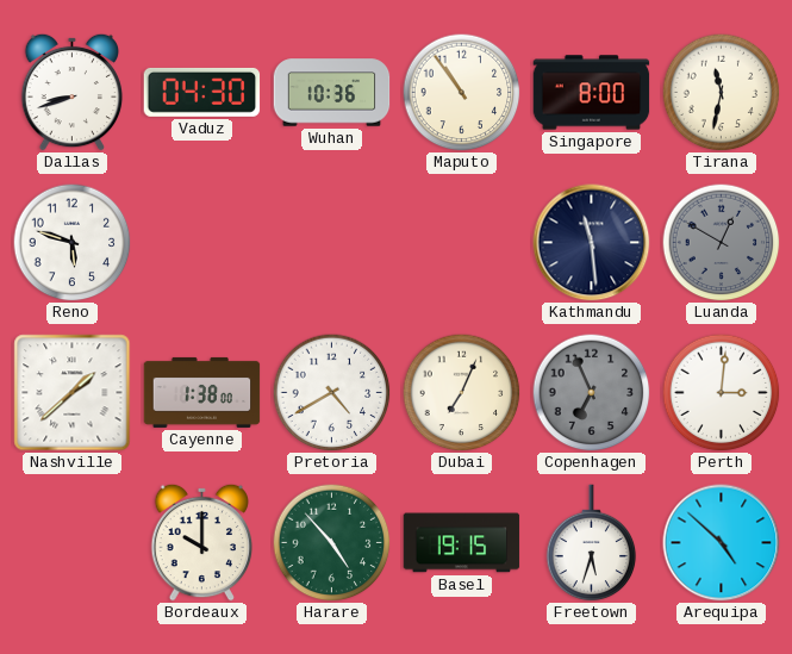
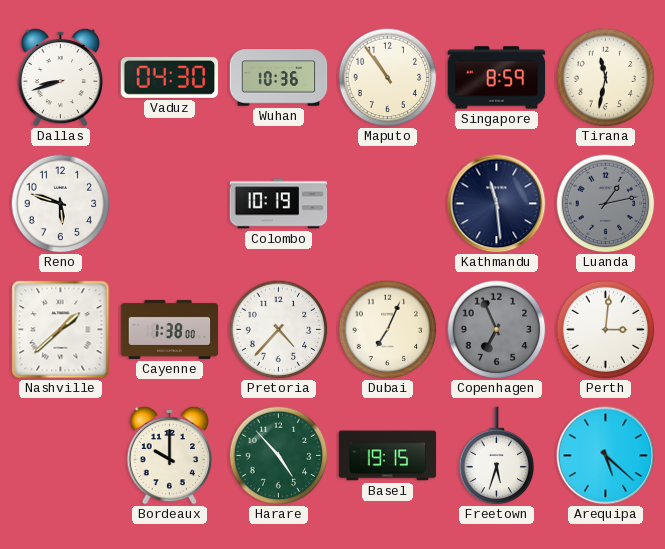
Singapore: 8:00 -> 8:59 (497, 78)
Colombo: none -> 10:19 (279, 204)
Luanda: 12:50 -> 1:13 (606, 204)
Pretoria: 4:40 -> 4:37 (279, 330)
Arequipa: 4:52 -> 5:22 (606, 456)
